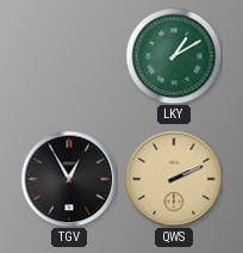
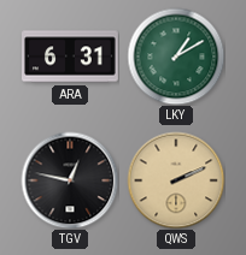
ARA: none -> 6:31 (71, 57)
TGV: 12:55 -> 12:47 (70, 180)
